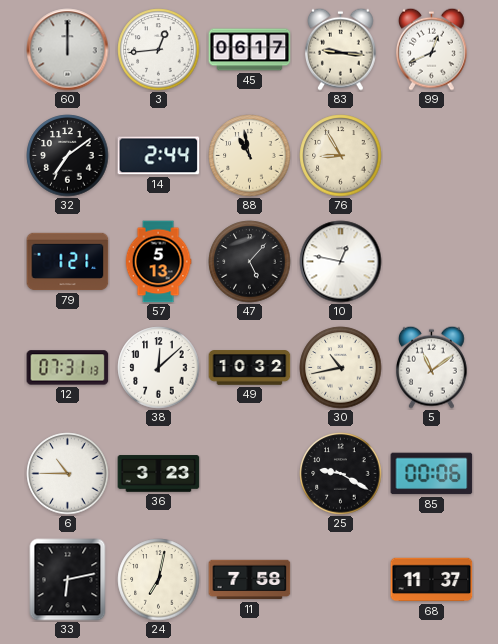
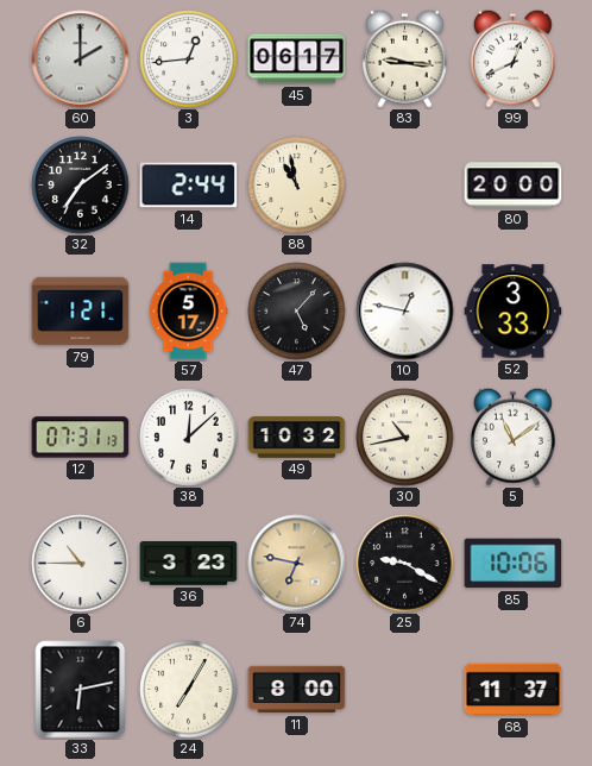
60: 12:00 -> 2:00 (81, 59)
76: 8:55 -> none (341, 156)
80: none -> 20:00 (514, 186)
57: 5:13 -> 5:17 (188, 312)
52: none -> 3:33 (514, 312)
74: none -> 6:47 (297, 564)
85: 00:06 -> 10:06 (514, 564)
24: 7:02 -> 7:05 (189, 690)
11: 7:58 -> 8:00 (297, 690)
